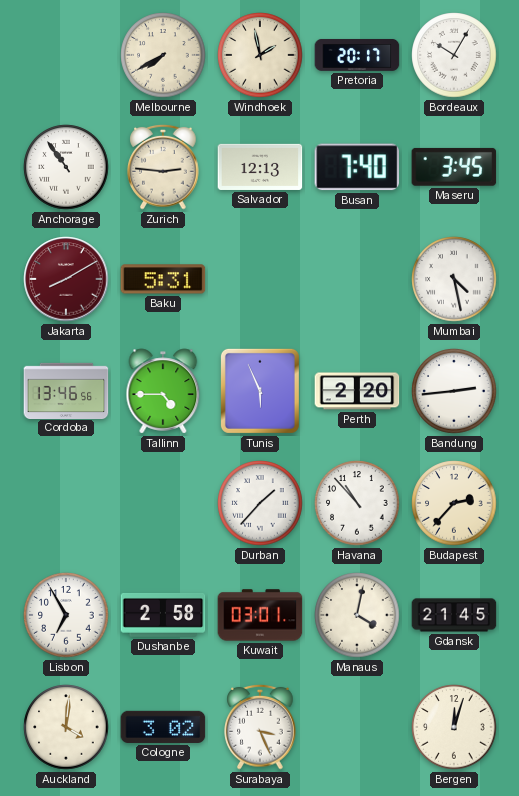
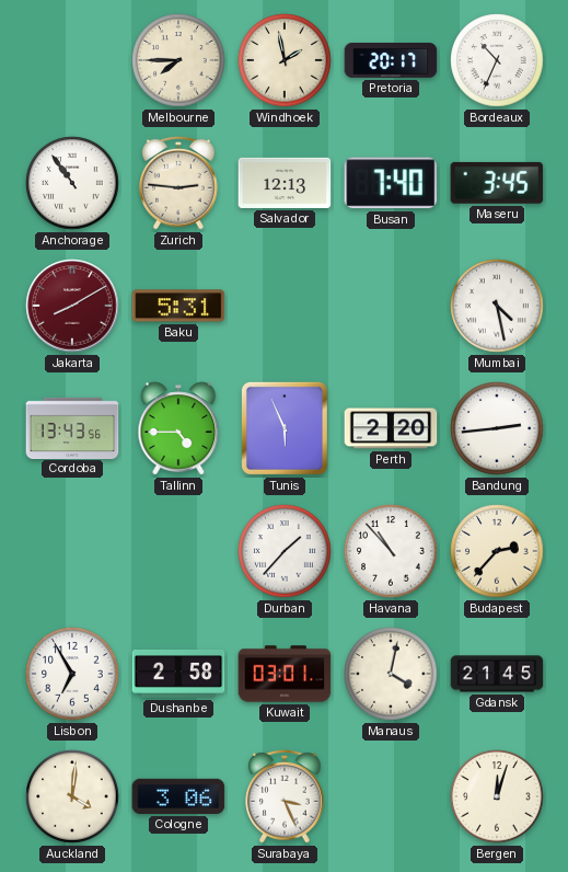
Melbourne: 7:40 -> 7:45 (178, 60)
Bordeaux: 10:05 -> 10:34 (497, 60)
Cordoba: 13:46 -> 13:43 (72, 427)
Cologne: 3:02 -> 3:06 (178, 796)
